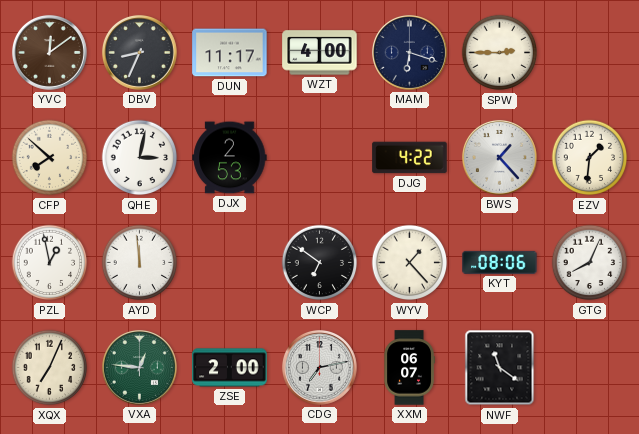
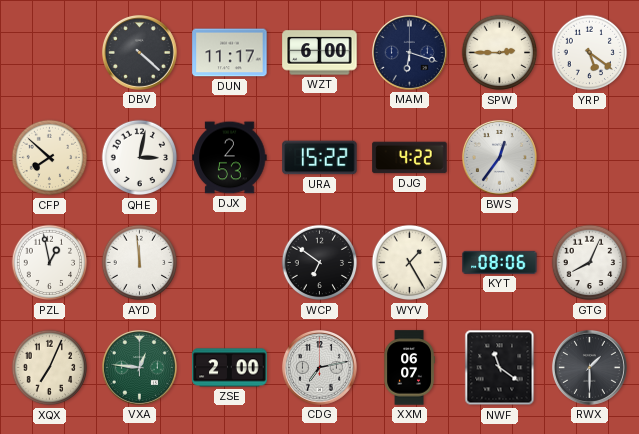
YVC: 12:09 -> none (49, 52)
DBV: 8:34 -> 4:22 (139, 52)
WZT: 4:00 -> 6:00 (320, 53)
YRP: none -> 5:21 (590, 53)
URA: none -> 15:22 (320, 158)
BWS: 1:23 -> 12:36 (499, 157)
EZV: 1:31 -> none (590, 158)
WYV: 1:23 -> 1:25 (410, 263)
RWX: none -> 1:30 (589, 367)
